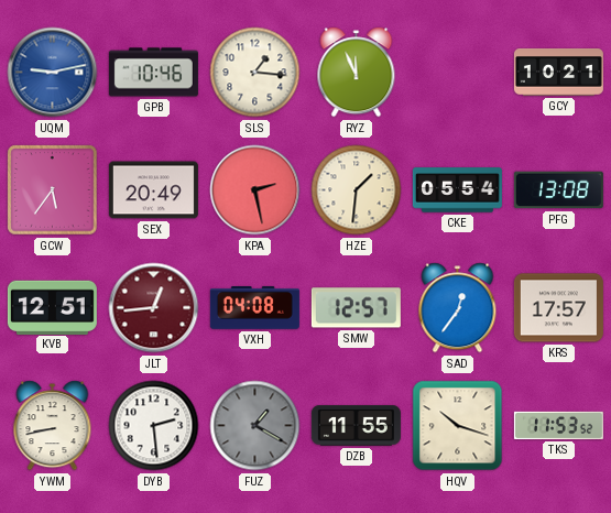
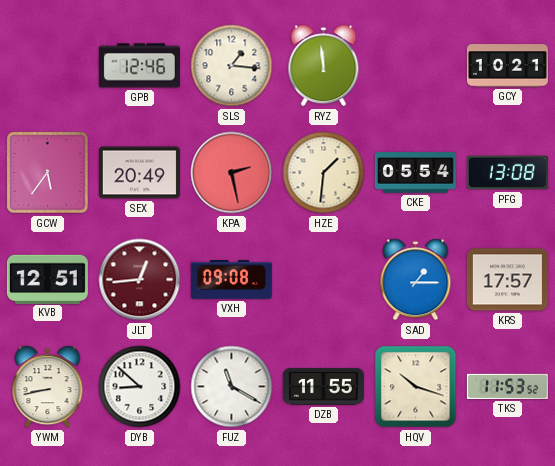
UQM: 9:13 -> none (53, 73)
GPB: 10:46 -> 12:46 (139, 66)
RYZ: 11:56 -> 11:59 (324, 66)
VXH: 04:08 -> 09:08 (231, 280)
SMW: 12:57 -> none (356, 308)
SAD: 12:36 -> 1:15 (416, 280)
DYB: 2:29 -> 8:52 (140, 387)
FUZ: 1:20 -> 11:20 (232, 387)
FUZ dial: grey -> white (232, 387)
